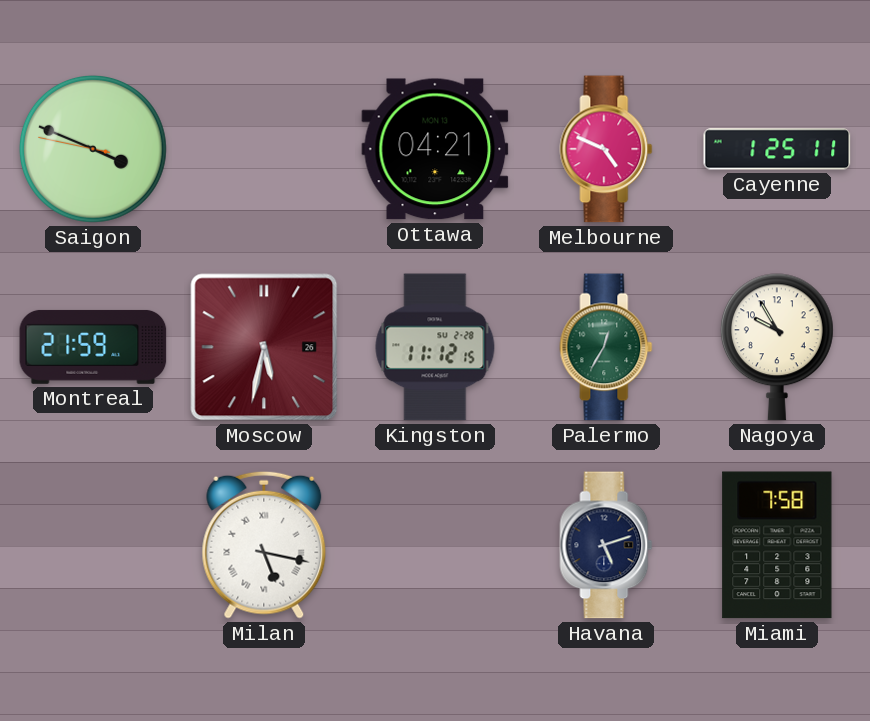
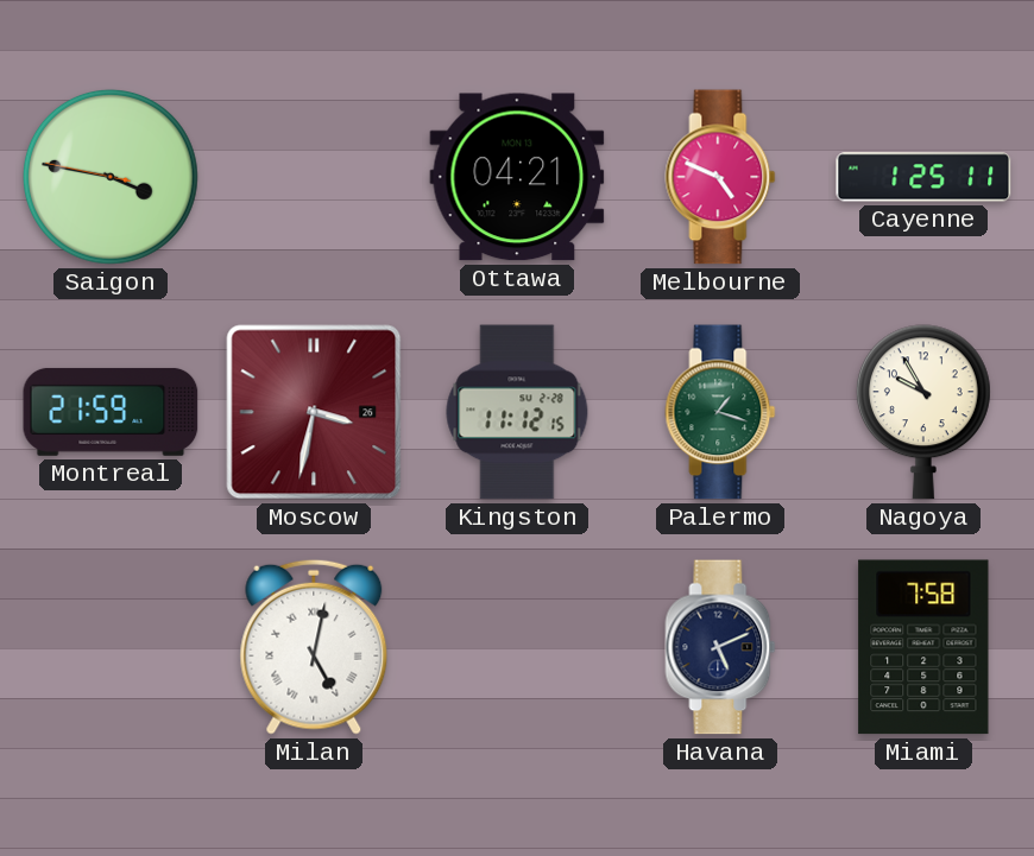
Saigon: 3:48 -> 3:46 (111, 177)
Moscow: 5:32 -> 3:32 (314, 412)
Palermo: 12:35 -> 1:18 (720, 412)
Milan: 5:17 -> 5:02 (314, 647)
Havana: 5:12 -> 5:11 (720, 647)
